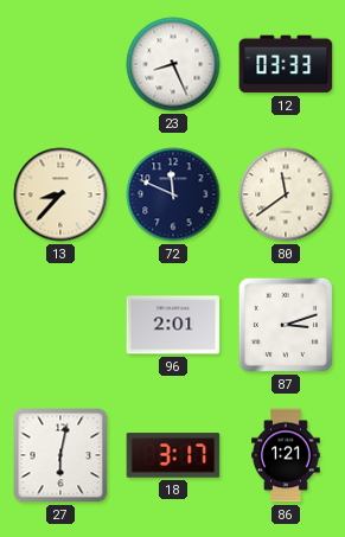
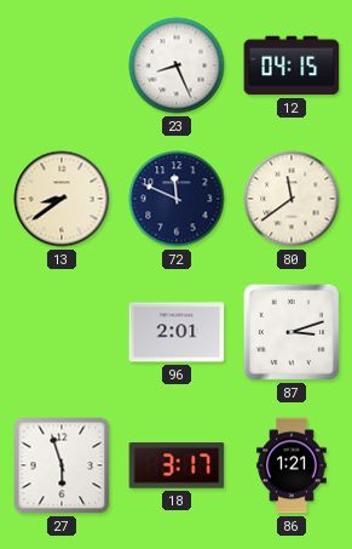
12: 03:33 -> 04:15 (292, 65)
13: 8:37 -> 8:39 (62, 199)
27: 6:02 -> 5:57 (62, 465)
